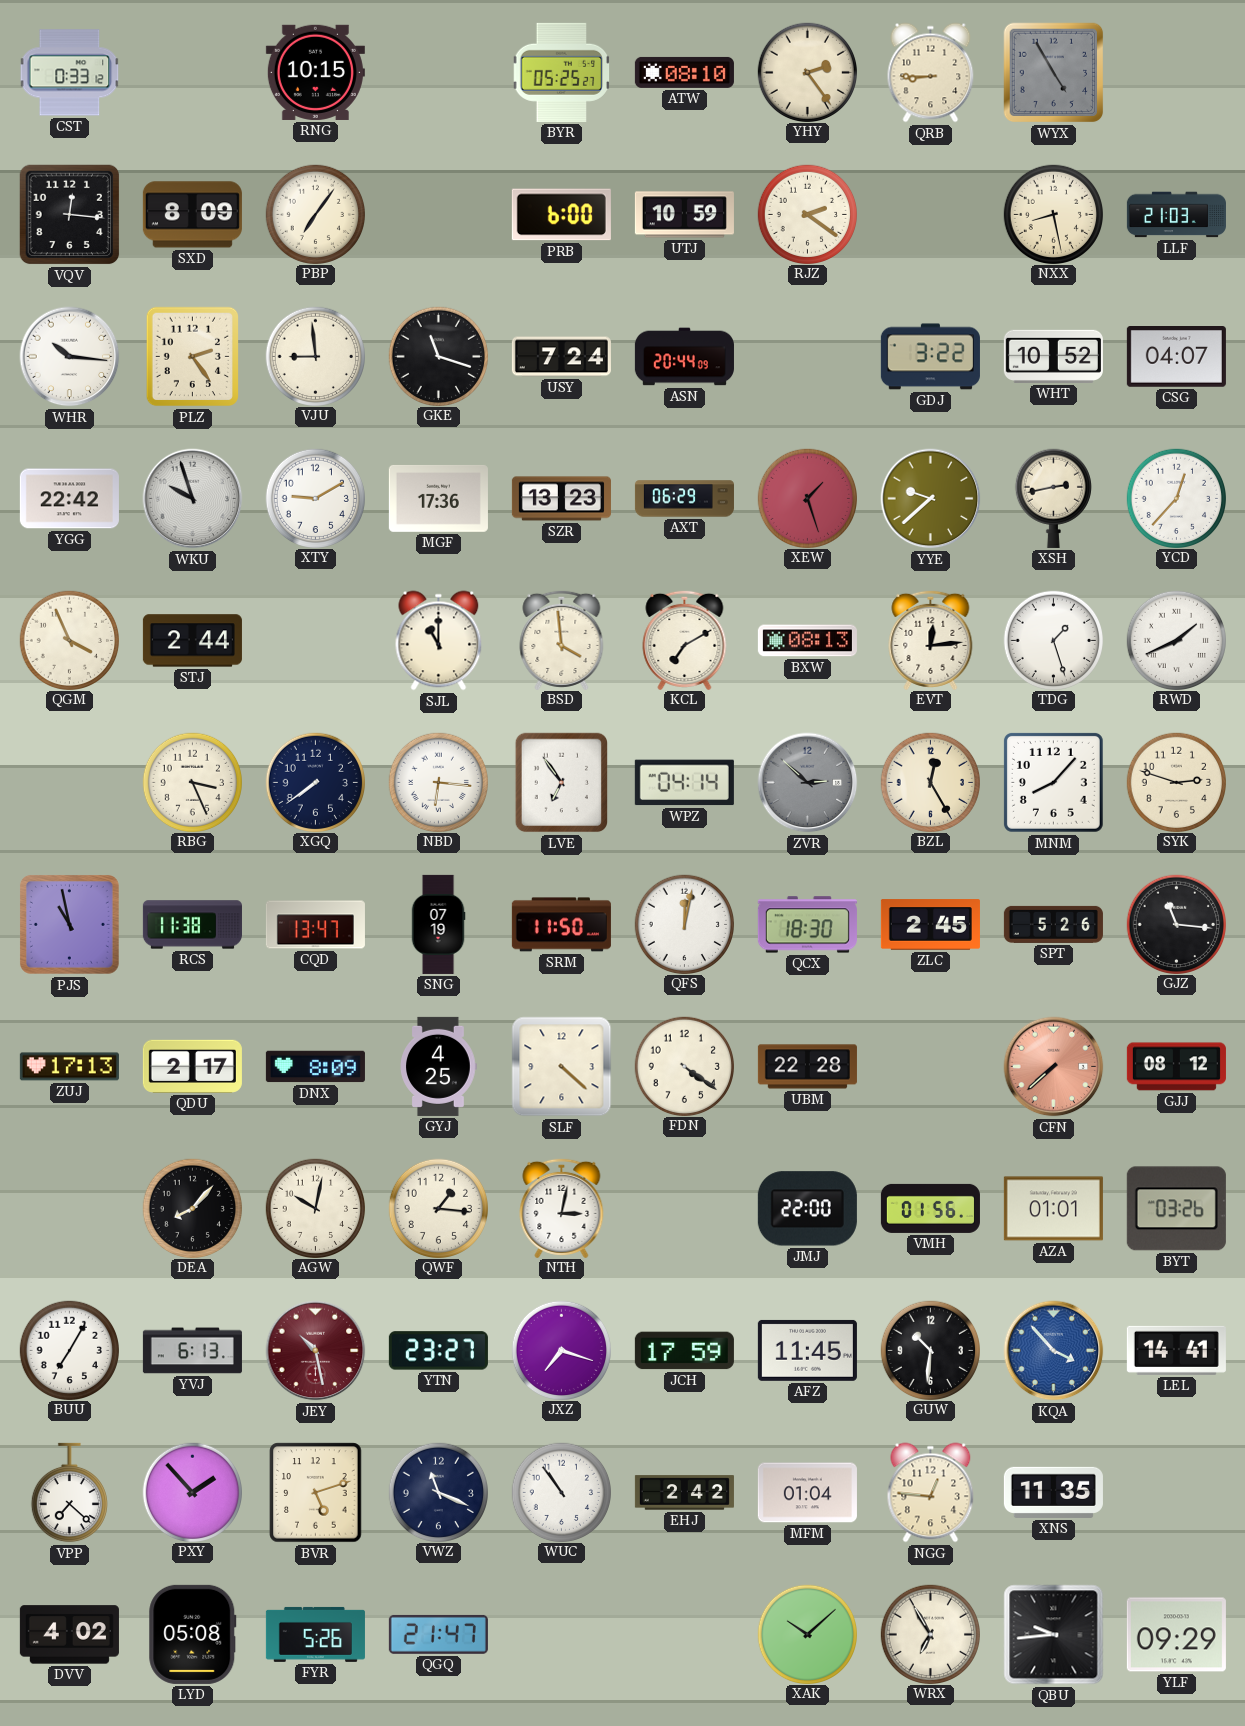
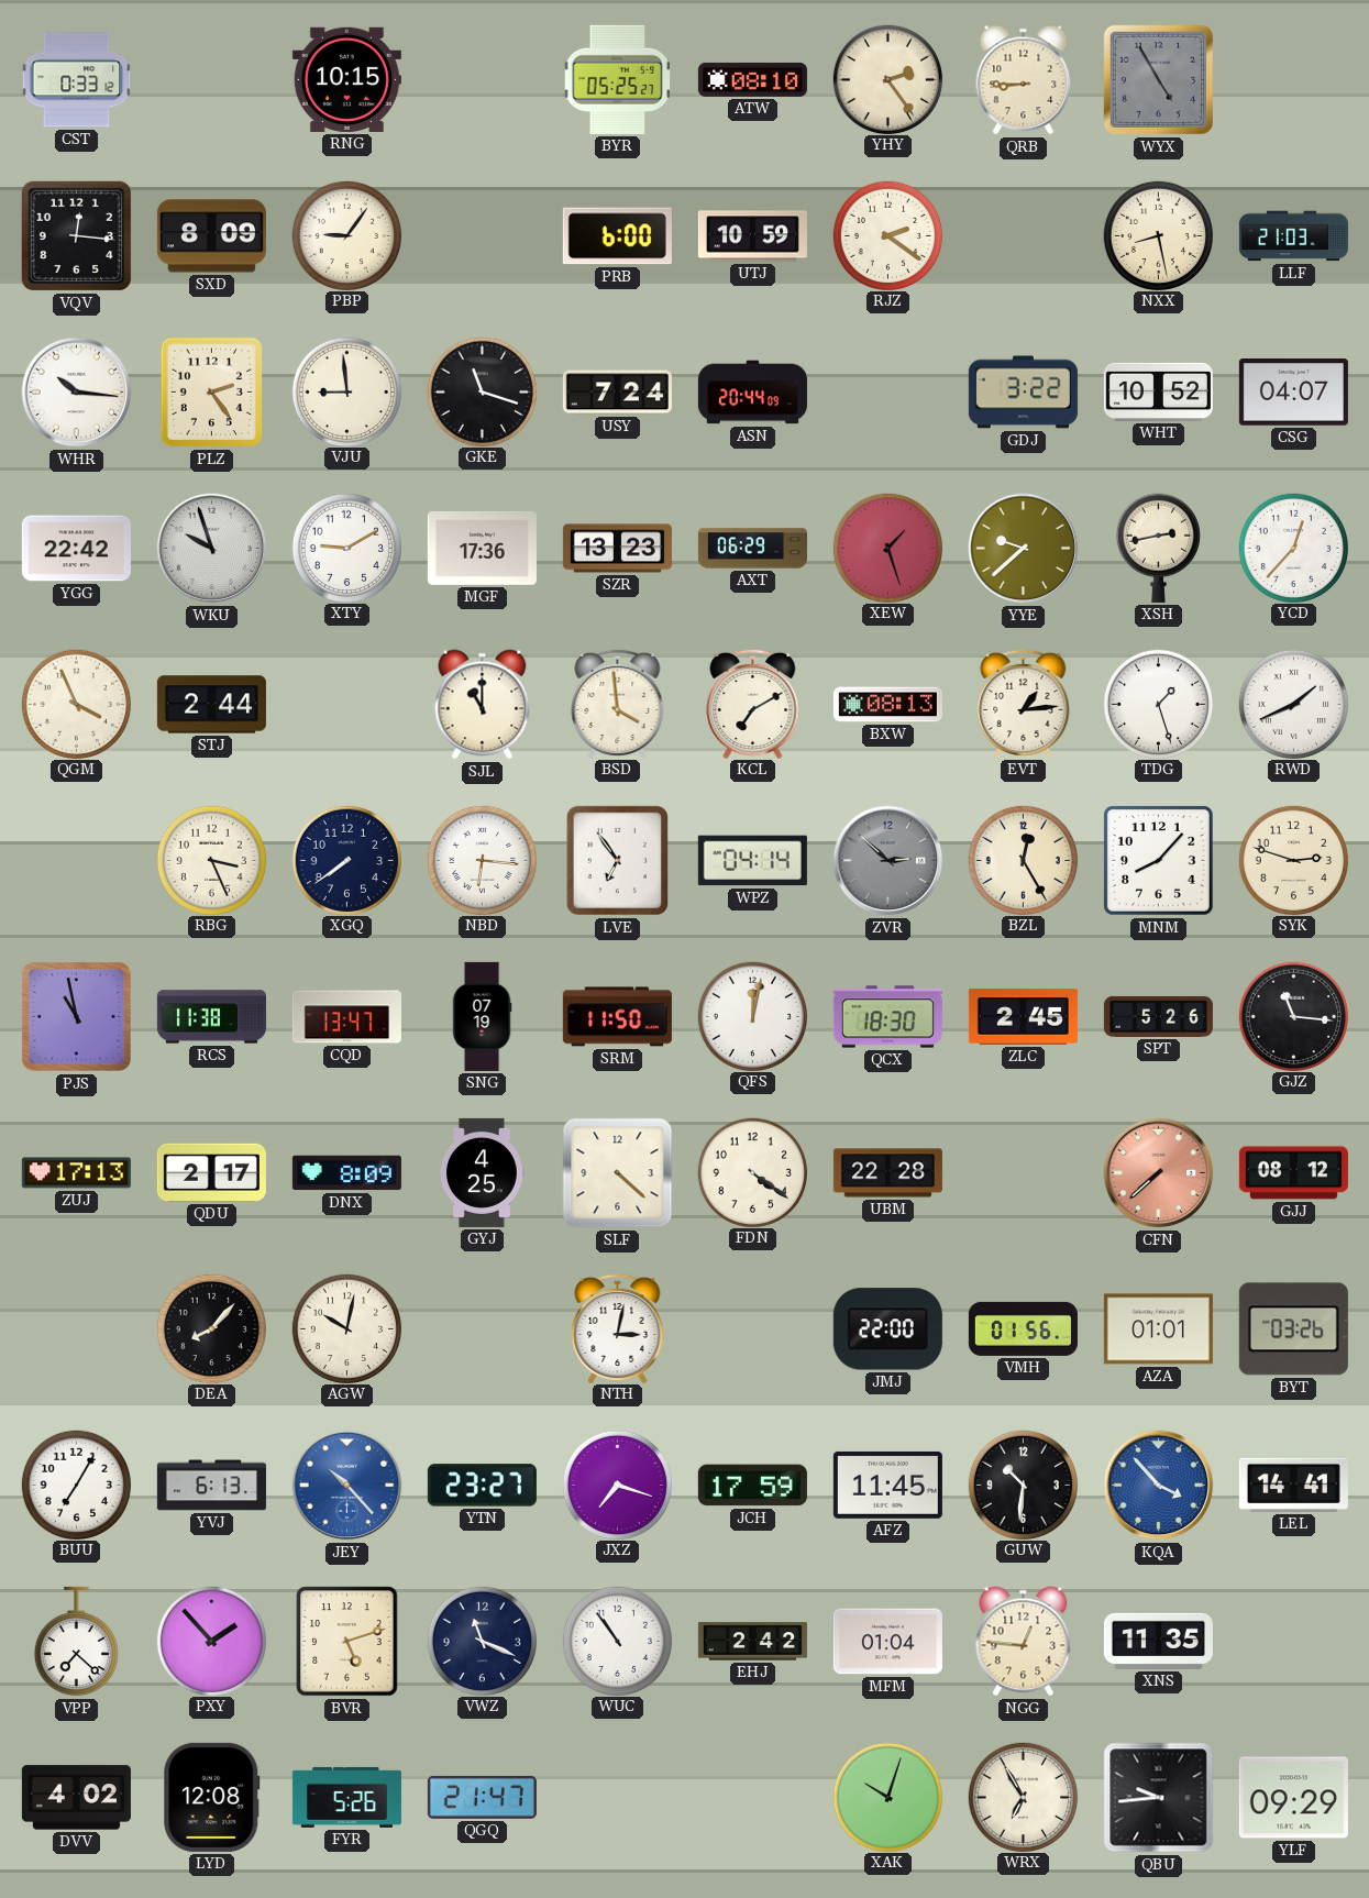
PBP: 7:06 -> 9:06 (346, 235)
EVT: 12:14 -> 1:14 (1024, 703)
QWF: 1:16 -> none (438, 1208)
JEY: 10:28 -> 10:23 (347, 1486)
JEY dial: burgundy -> blue (347, 1486)
LYD: 05:08 -> 12:08 (212, 1797)
XAK: 10:08 -> 10:03 (887, 1797)
